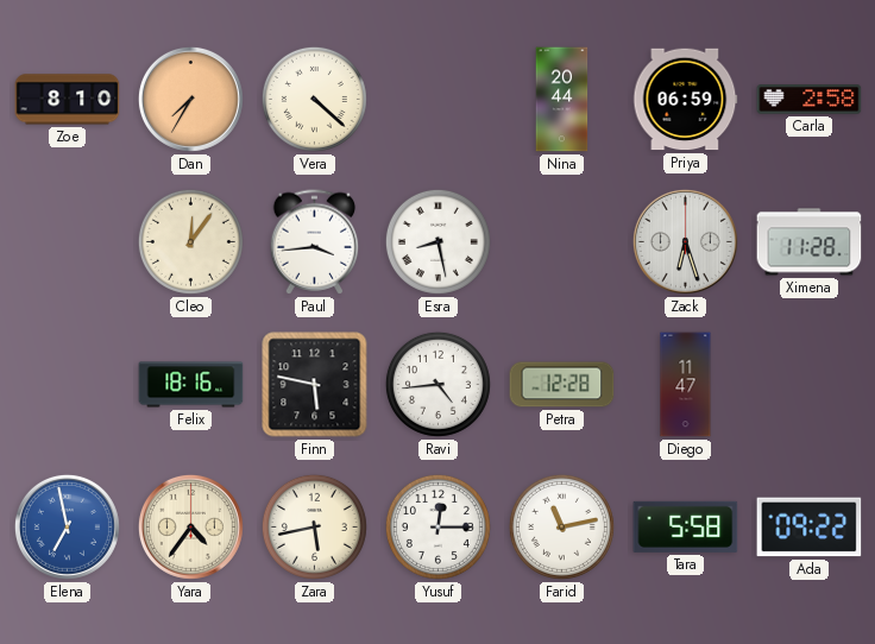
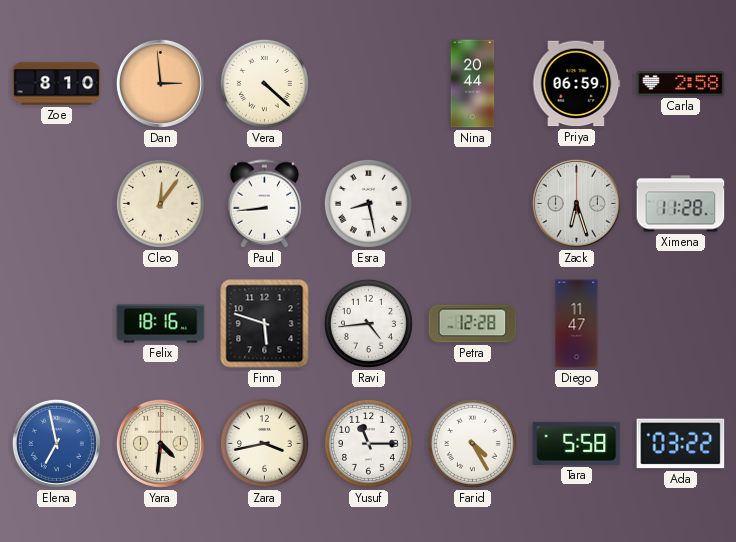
Dan: 7:35 -> 2:59 (160, 83)
Paul: 3:44 -> 8:44 (265, 204)
Finn: 5:47 -> 5:48 (265, 324)
Yara: 4:36 -> 4:31 (160, 443)
Zara: 5:43 -> 3:43 (264, 443)
Yusuf: 12:15 -> 11:15 (368, 443)
Farid: 11:13 -> 4:25 (472, 443)
Ada: 09:22 -> 03:22 (681, 444)
